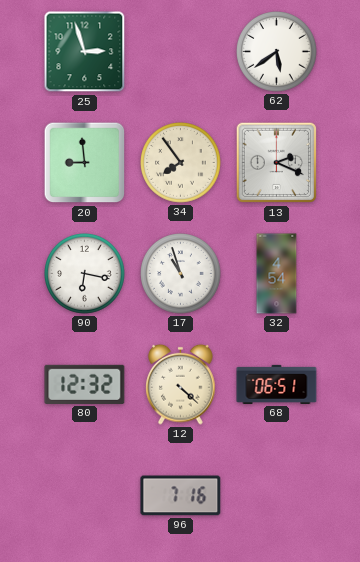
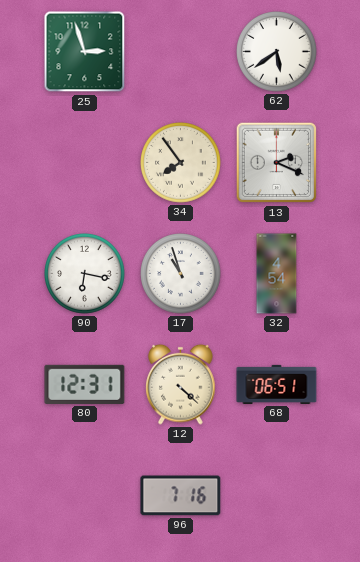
20: 8:59 -> none (85, 163)
80: 12:32 -> 12:31 (85, 384)
